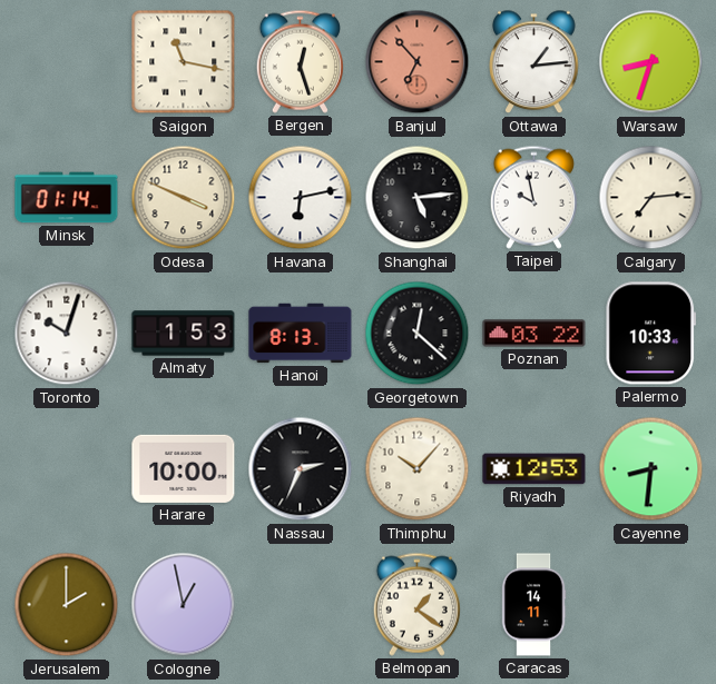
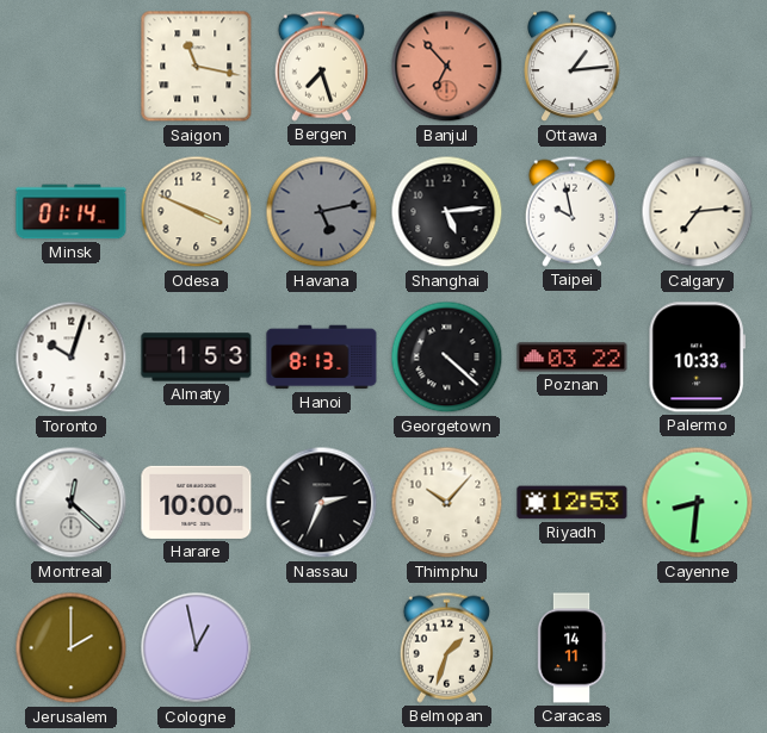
Bergen: 12:27 -> 7:27 (321, 66)
Warsaw: 8:33 -> none (651, 62)
Havana: 6:13 -> 5:13 (322, 212)
Havana dial: white -> grey (322, 212)
Georgetown: 12:22 -> 4:22 (447, 358)
Montreal: none -> 12:22 (72, 503)
Belmopan: 1:21 -> 1:33 (446, 647)
